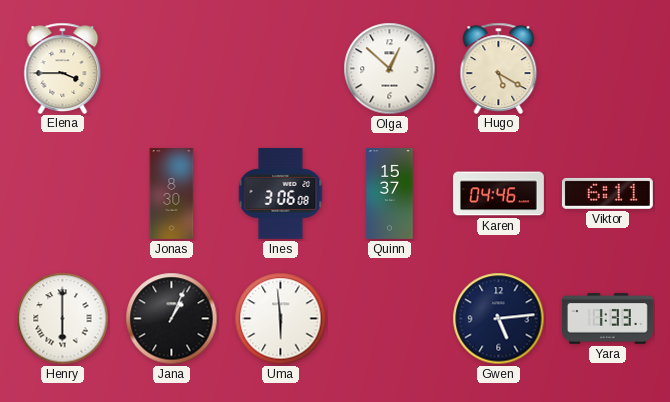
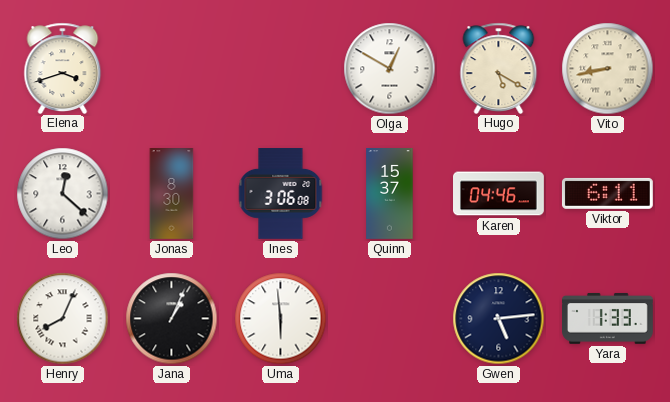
Elena: 3:45 -> 3:42 (63, 68)
Olga: 12:52 -> 12:50 (390, 69)
Vito: none -> 8:43 (608, 69)
Leo: none -> 12:22 (63, 194)
Henry: 6:00 -> 8:04 (63, 319)
